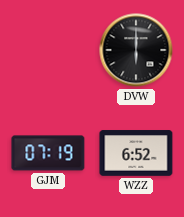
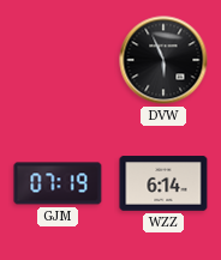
DVW: 6:00 -> 5:56 (163, 60)
WZZ: 6:52 -> 6:14 (163, 183)
